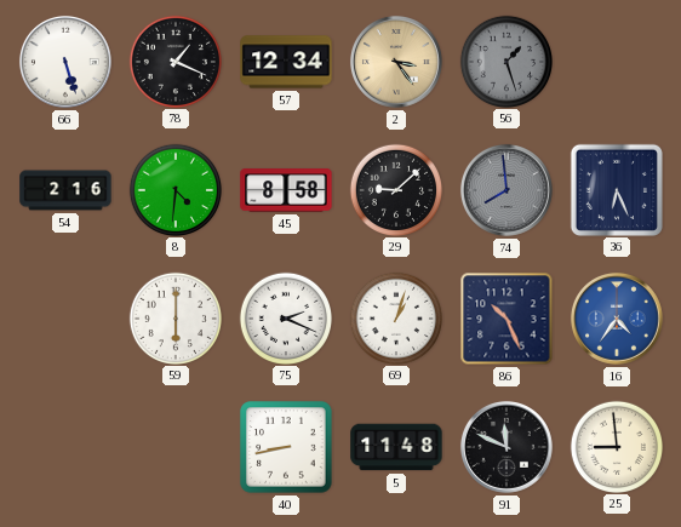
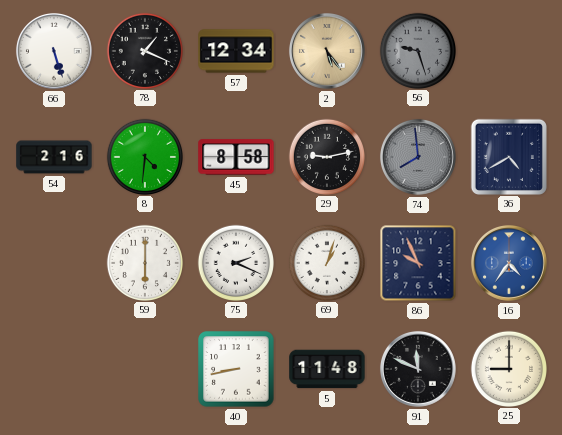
2: 3:24 -> 5:24 (327, 51)
56: 1:27 -> 9:27 (417, 50)
29: 9:08 -> 9:13 (326, 156)
36: 6:26 -> 4:40 (508, 156)
86: 10:26 -> 9:56 (418, 263)
25: 8:59 -> 9:00 (508, 368)
